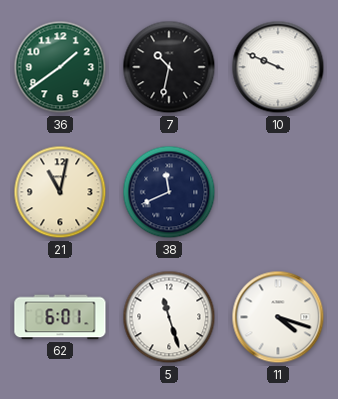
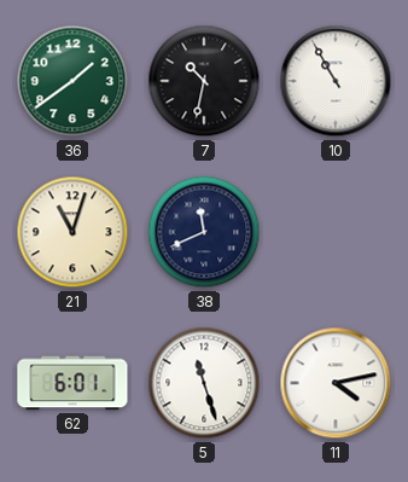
10: 9:49 -> 10:55 (336, 81)
21: 11:02 -> 11:03 (72, 232)
11: 4:18 -> 4:13 (336, 383)
